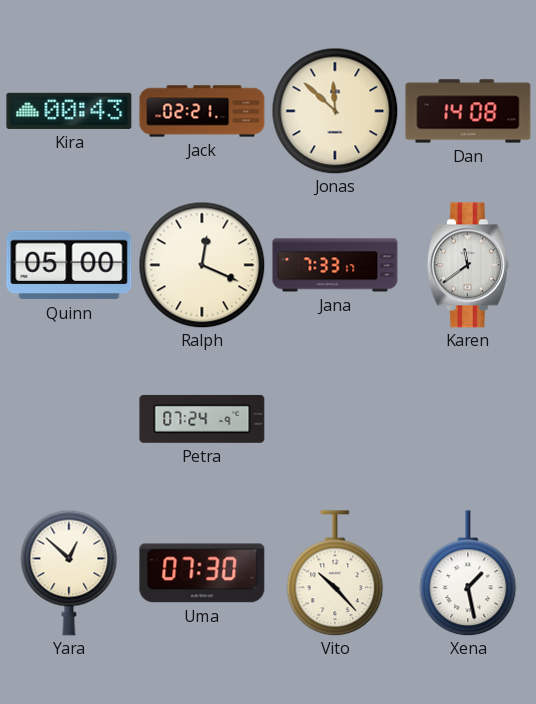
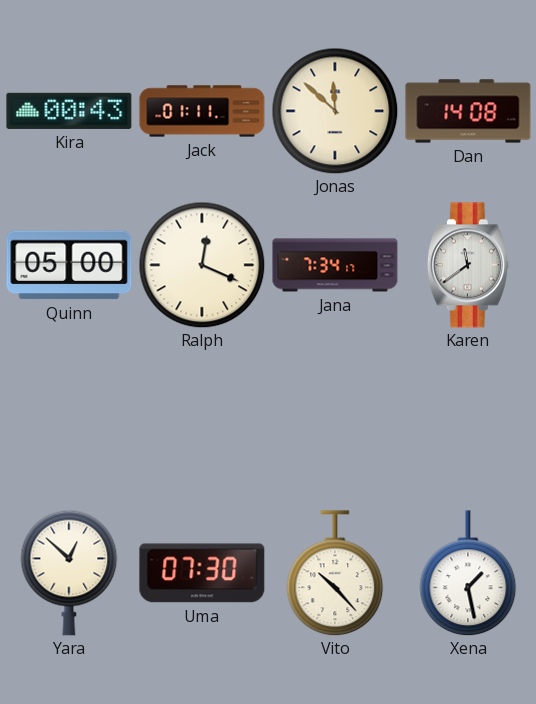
Jack: 02:21 -> 01:11 (202, 111)
Jana: 7:33 -> 7:34 (335, 265)
Petra: 07:24 -> none (202, 419)
